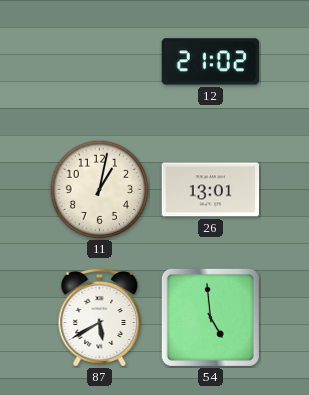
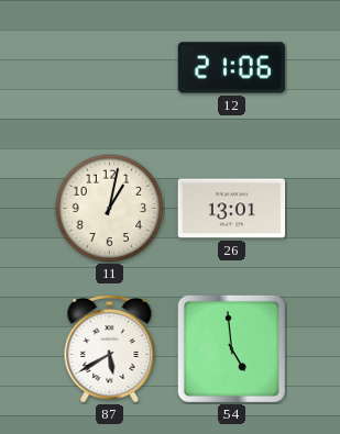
12: 21:02 -> 21:06 (232, 68)
